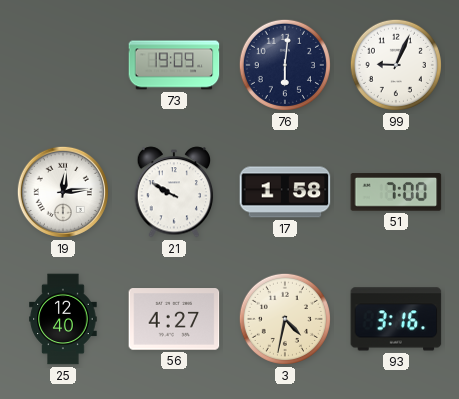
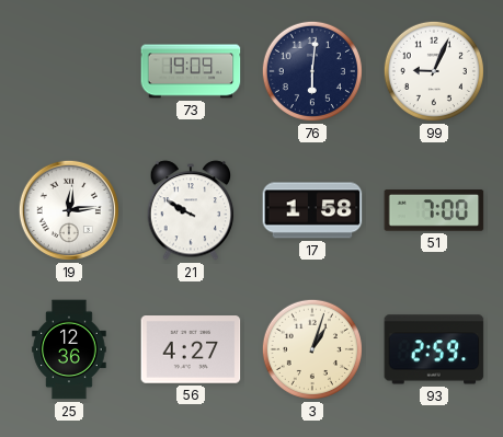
25: 12:40 -> 12:36 (69, 349)
3: 4:32 -> 1:03 (312, 349)
93: 3:16 -> 2:59 (434, 349)
